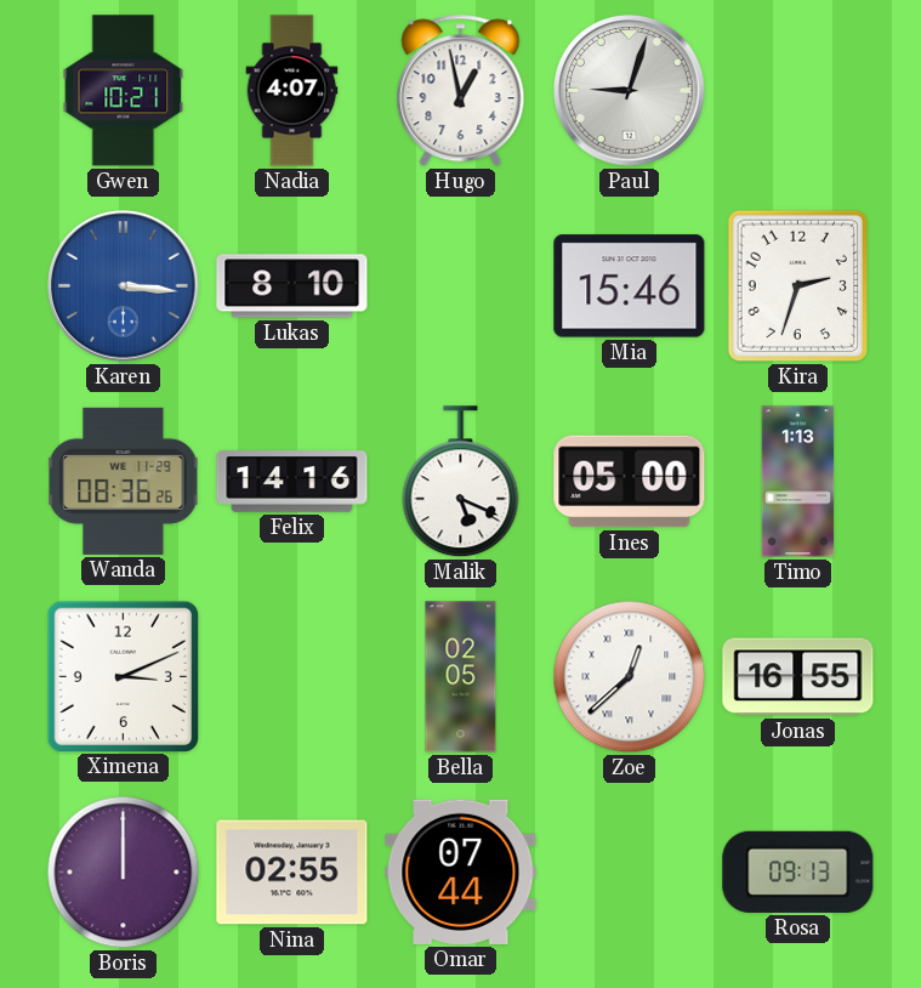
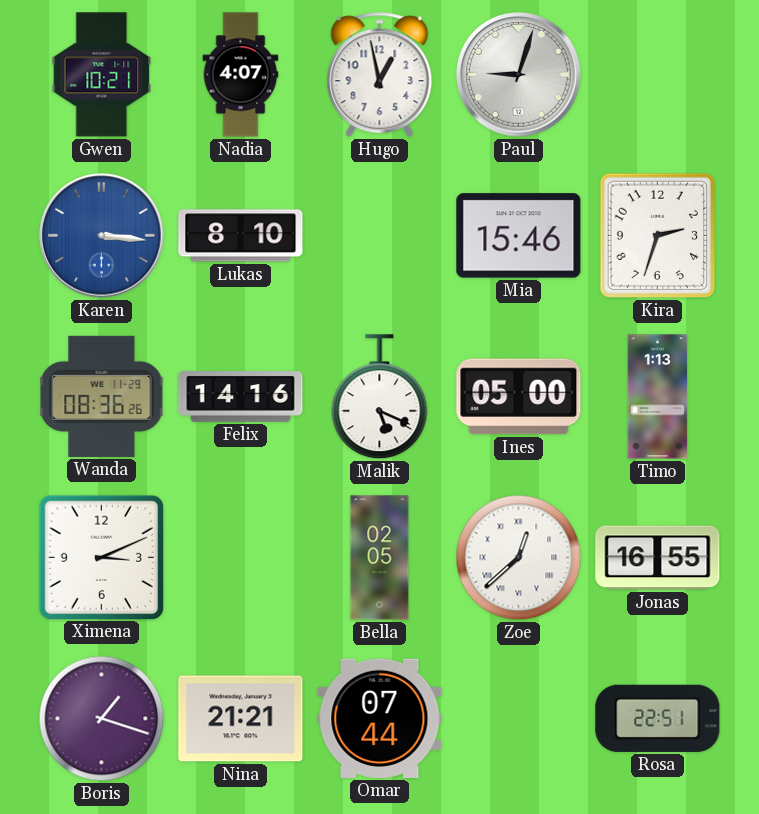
Boris: 12:00 -> 1:18 (102, 719)
Nina: 02:55 -> 21:21 (241, 719)
Rosa: 09:13 -> 22:51 (658, 718)
